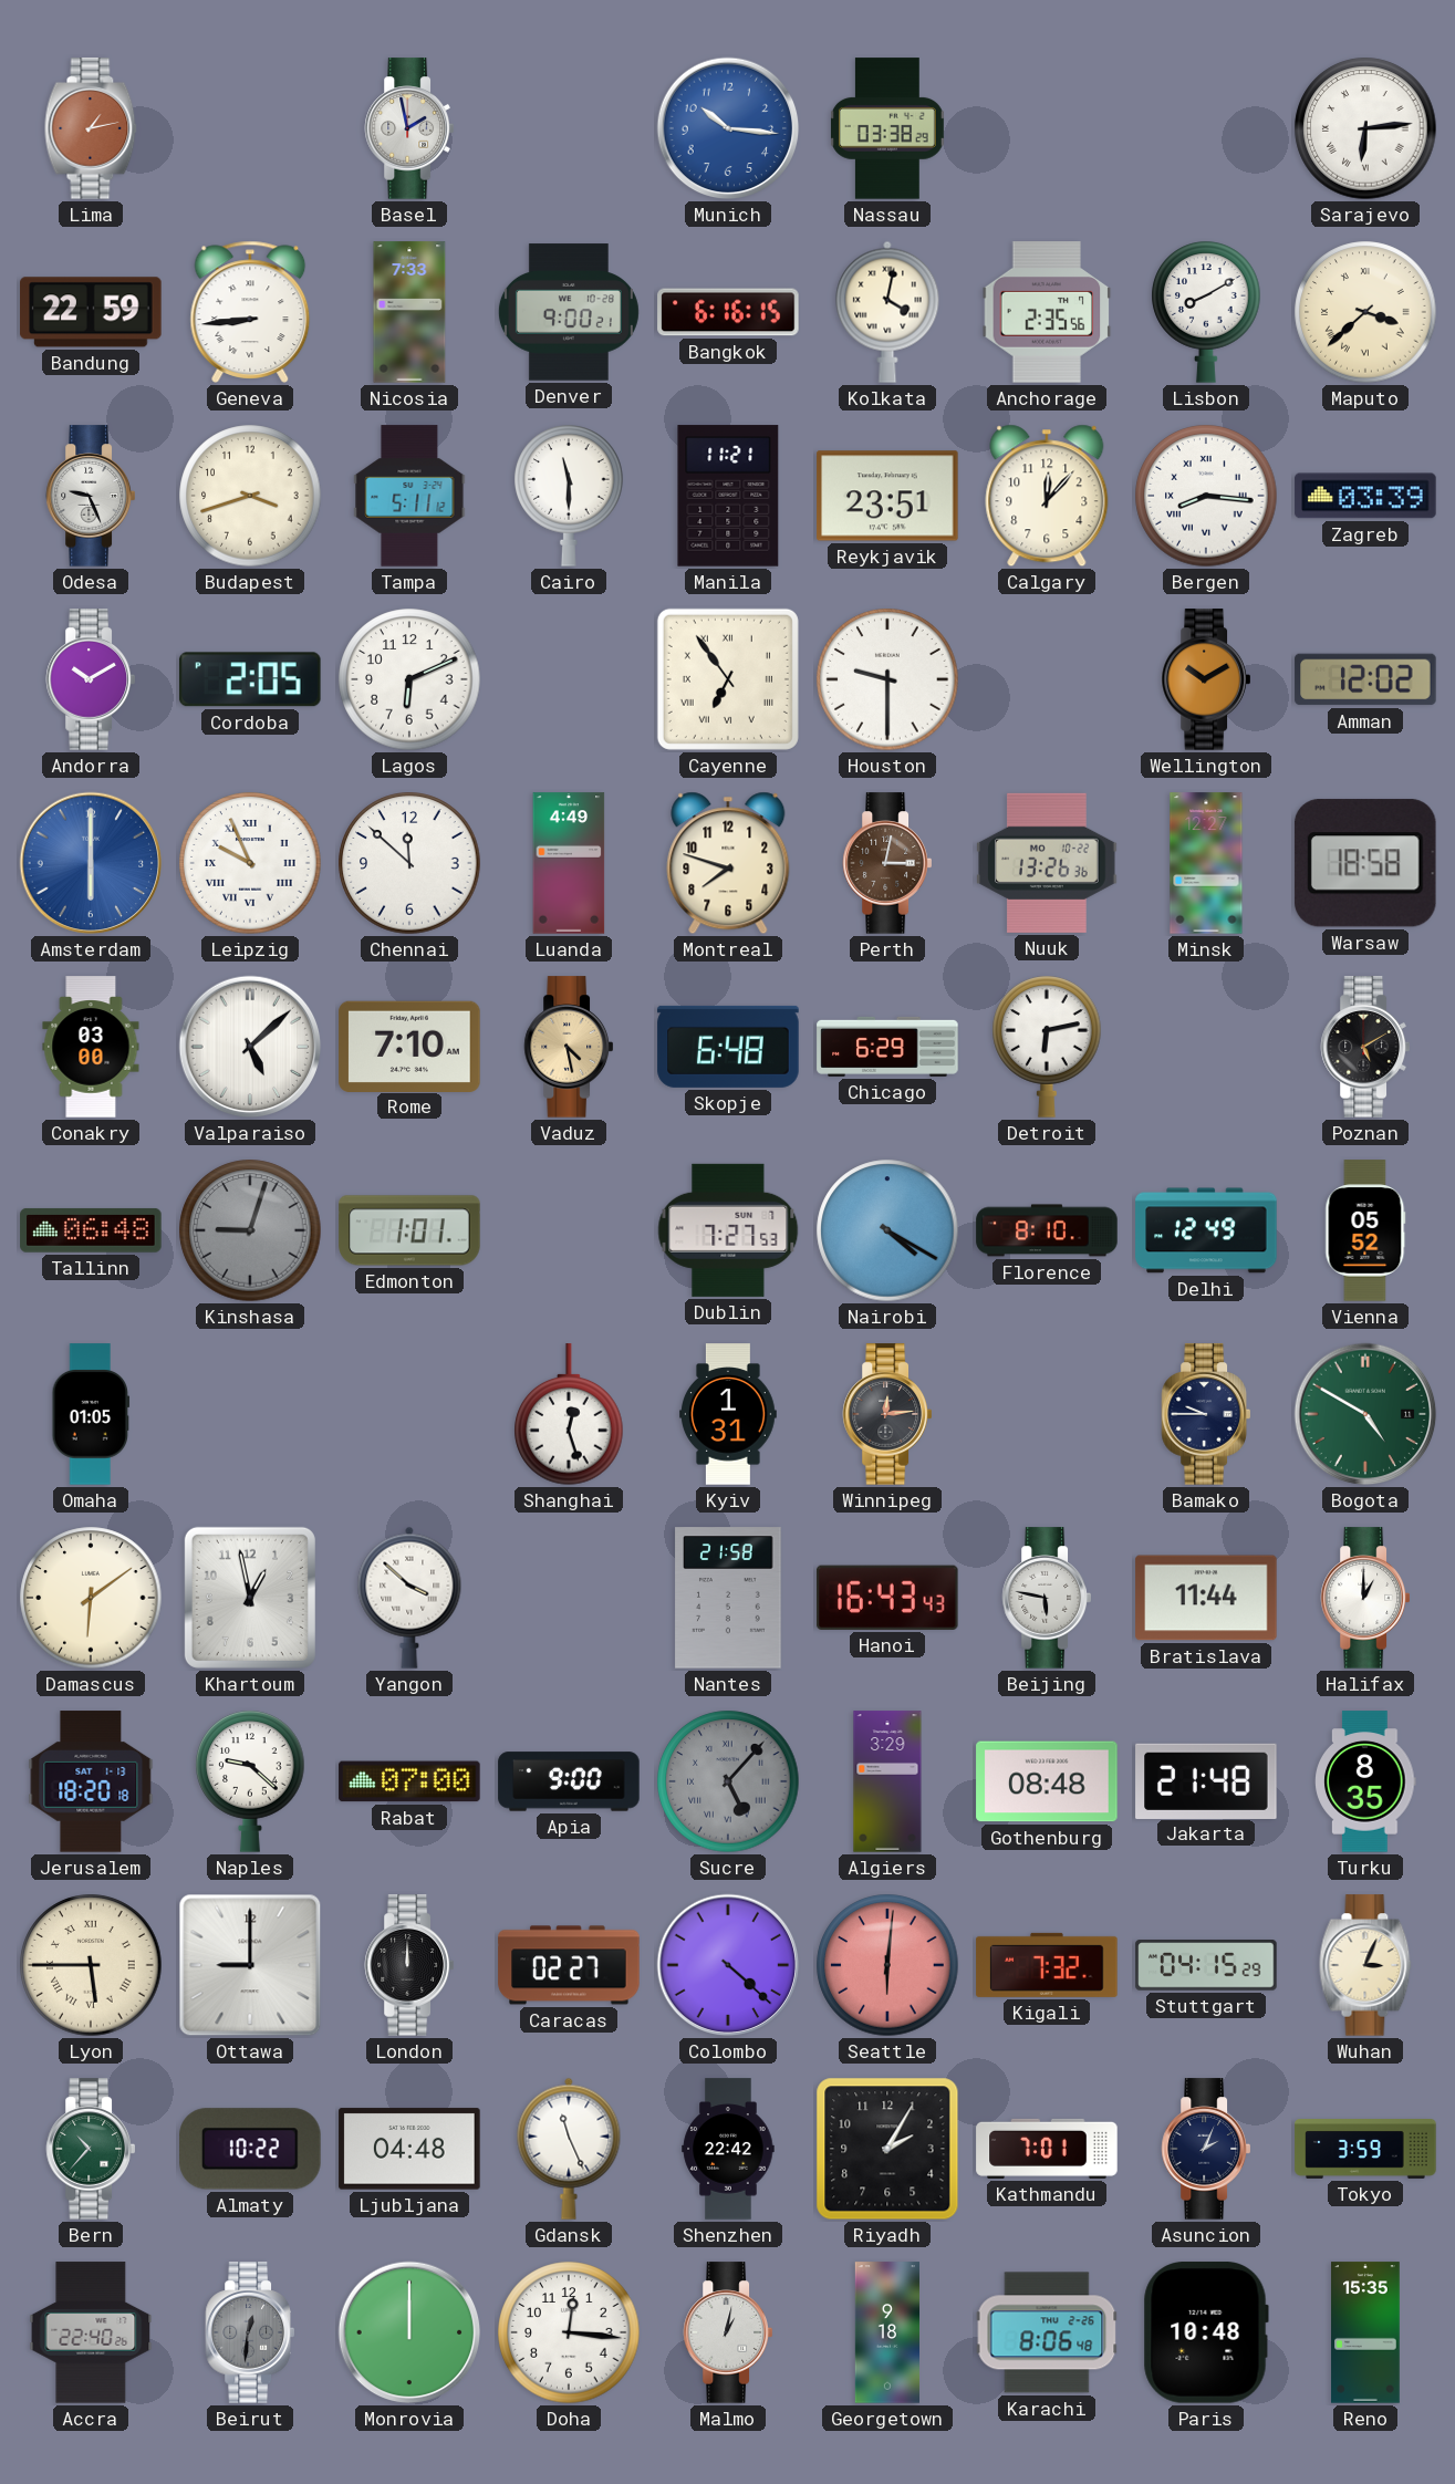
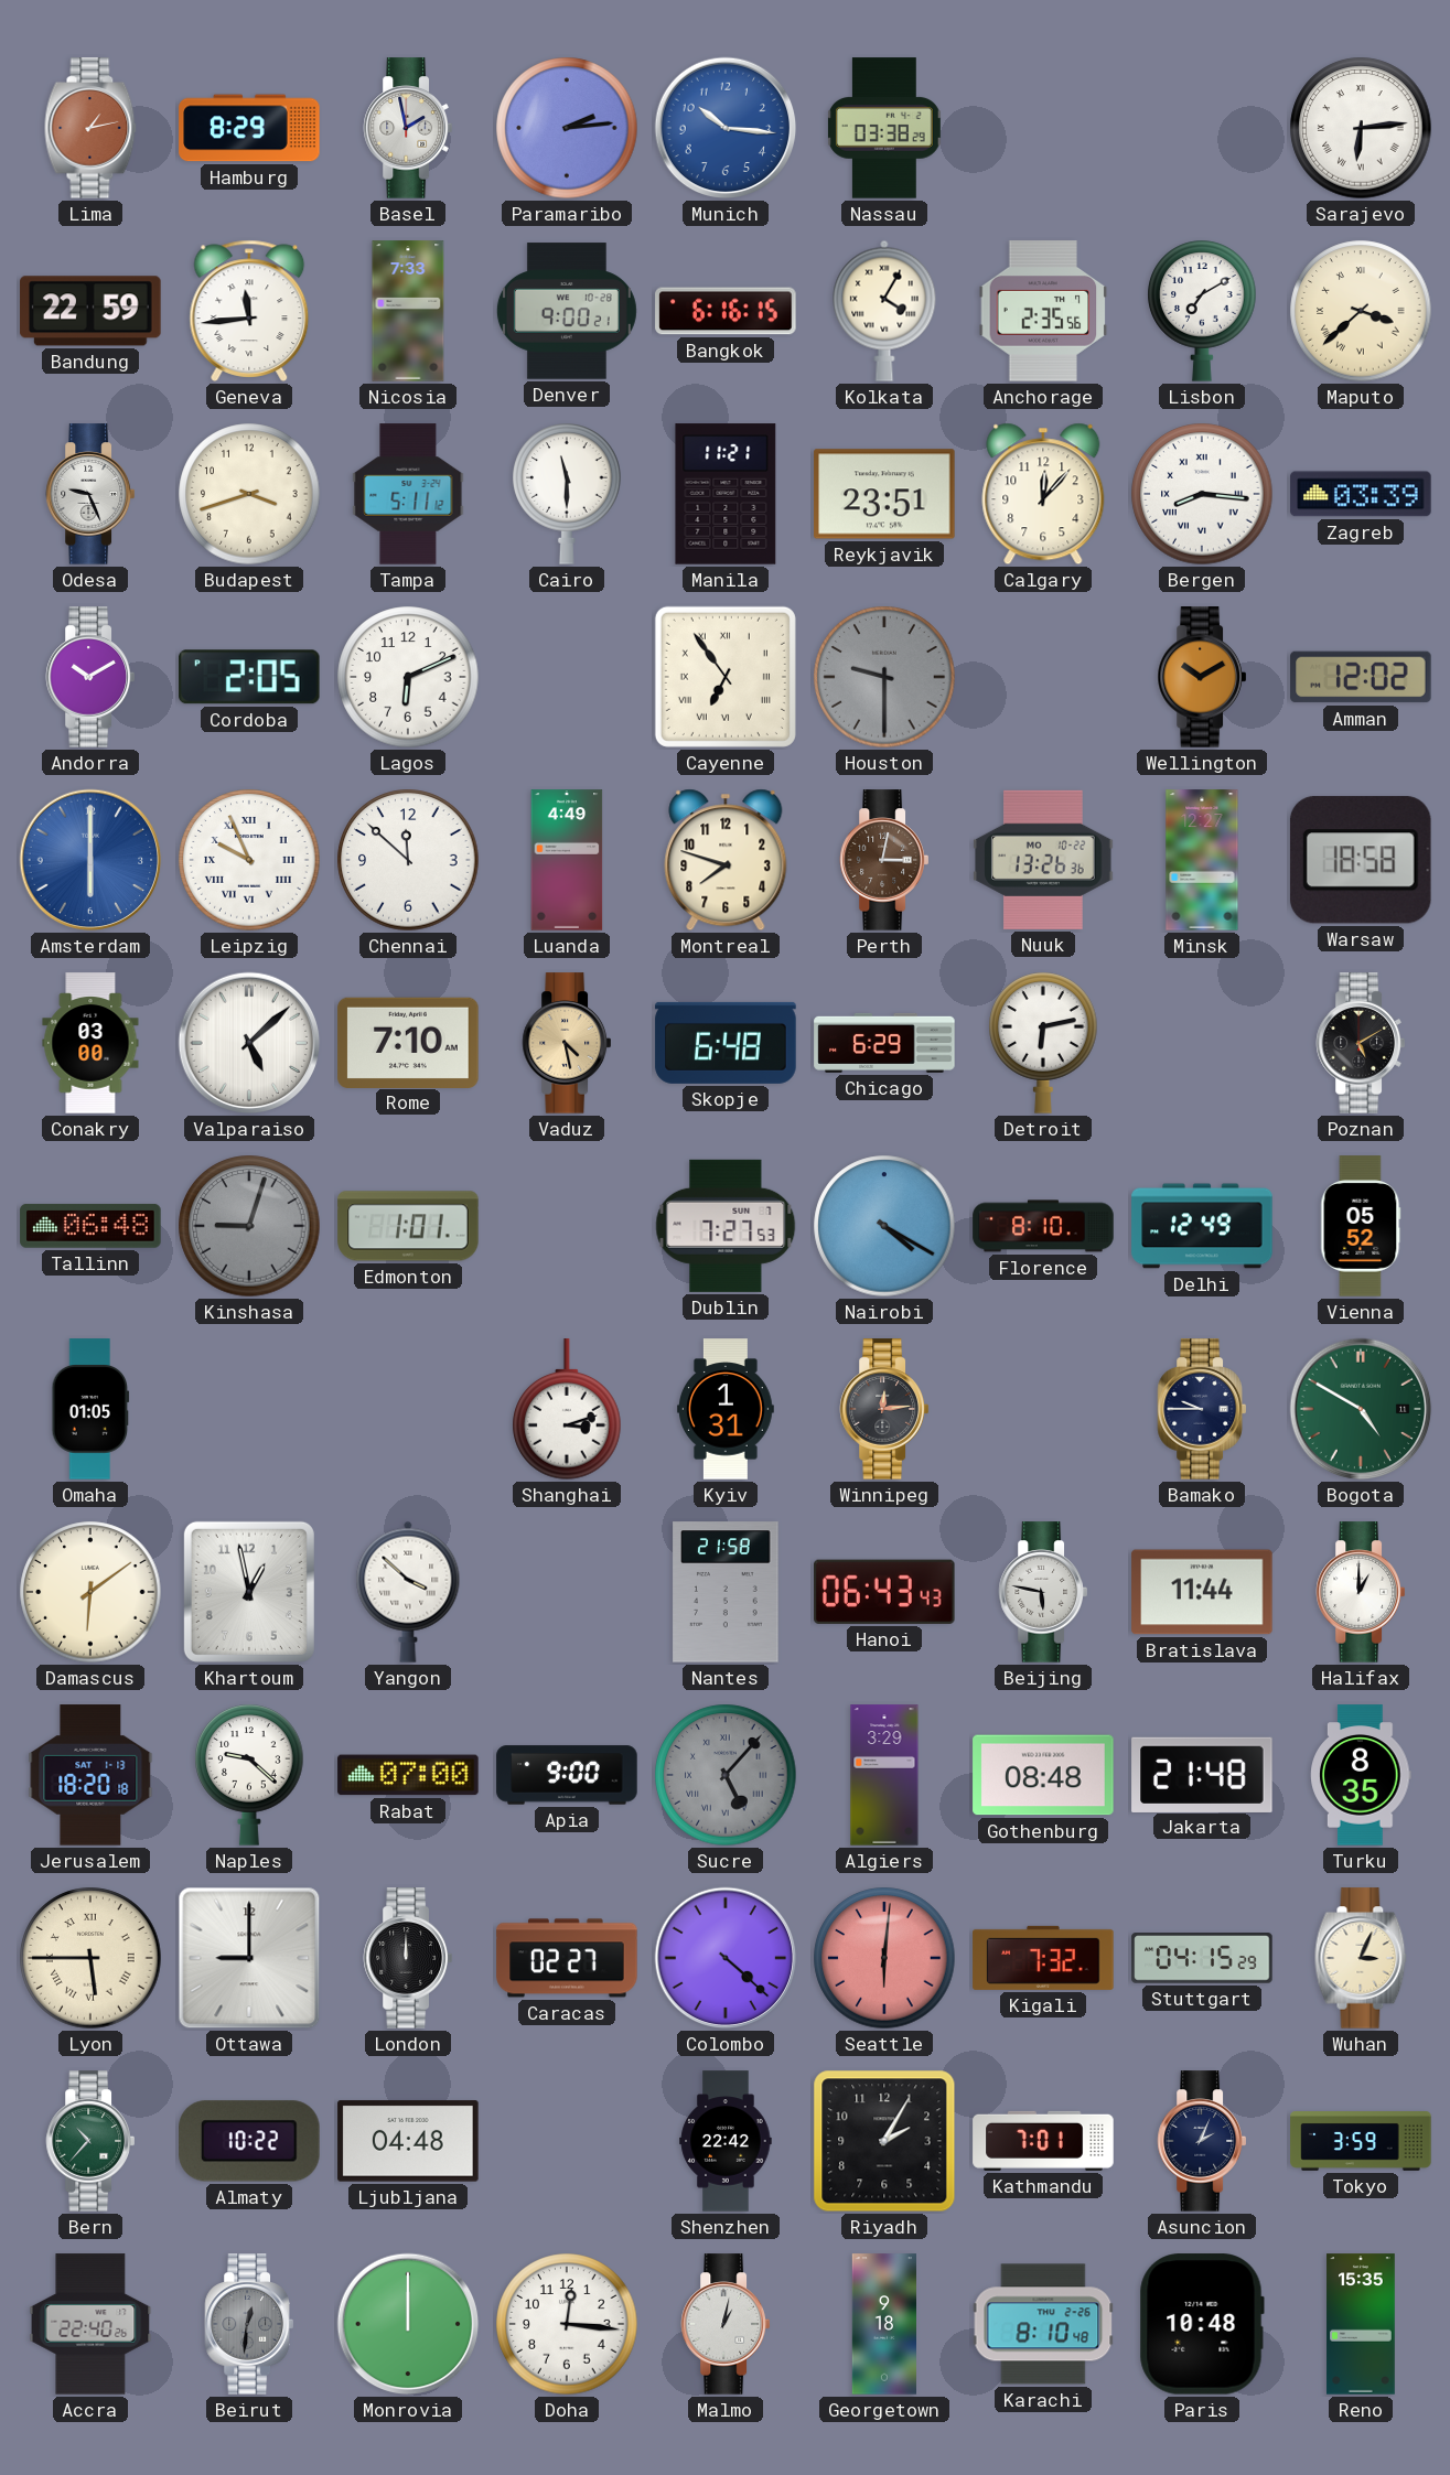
Hamburg: none -> 8:29 (249, 128)
Paramaribo: none -> 2:14 (567, 128)
Geneva: 8:44 -> 11:44 (249, 311)
Kolkata: 4:02 -> 4:05 (884, 311)
Lisbon: 8:10 -> 7:10 (1202, 311)
Houston dial: white -> grey (884, 677)
Shanghai: 12:27 -> 3:12 (567, 1410)
Hanoi: 16:43 -> 06:43 (885, 1592)
Gdansk: 11:26 -> none (569, 2149)
Karachi: 8:06 -> 8:10 (1043, 2324)
